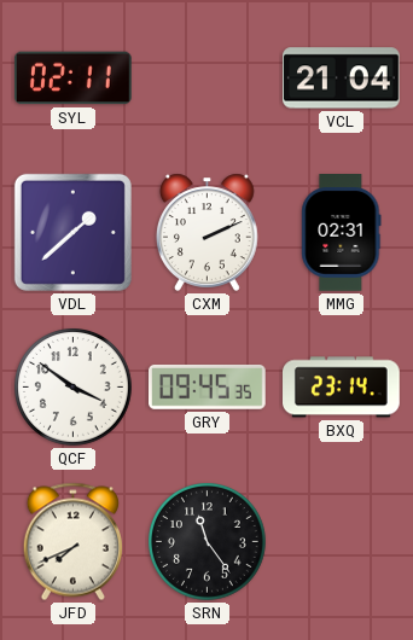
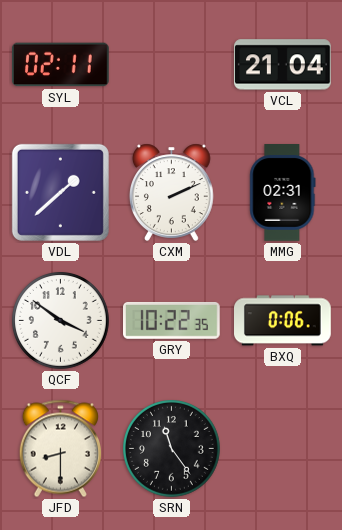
GRY: 09:45 -> 10:22 (172, 320)
BXQ: 23:14 -> 0:06 (283, 321)
JFD: 7:41 -> 8:30 (60, 449)
